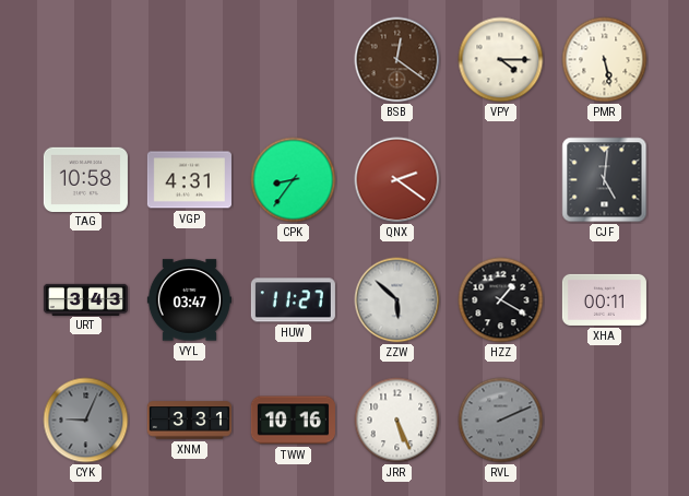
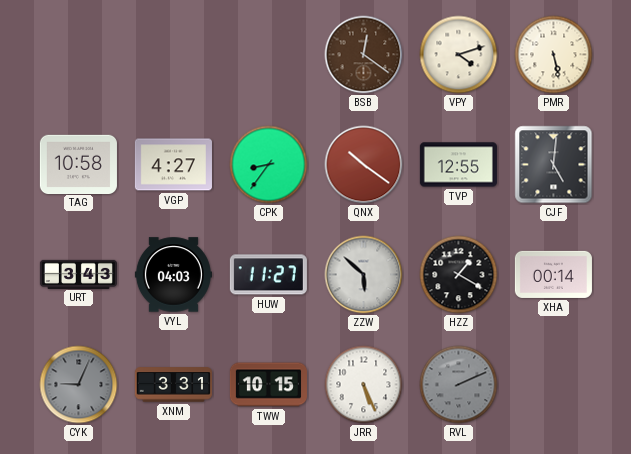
VPY: 4:15 -> 4:12 (459, 55)
VGP: 4:31 -> 4:27 (173, 165)
QNX: 2:21 -> 10:21 (364, 165)
TVP: none -> 12:55 (458, 165)
VYL: 03:47 -> 04:03 (173, 275)
XHA: 00:11 -> 00:14 (553, 274)
TWW: 10:16 -> 10:15 (268, 385)
